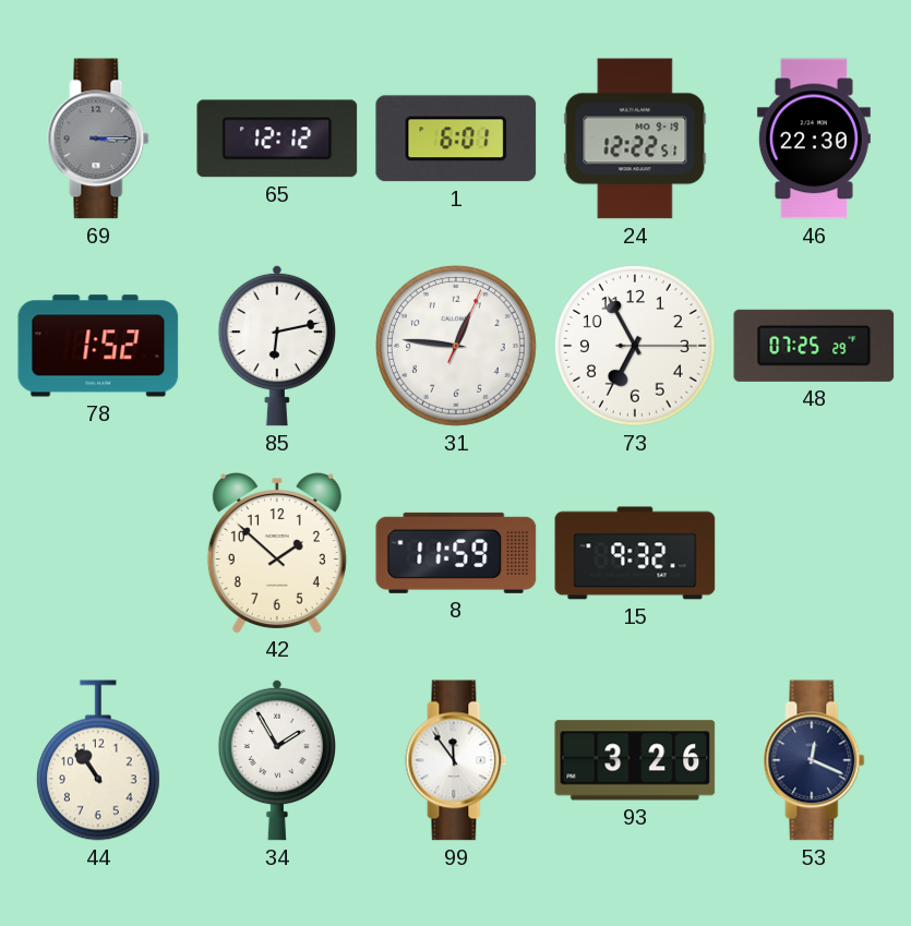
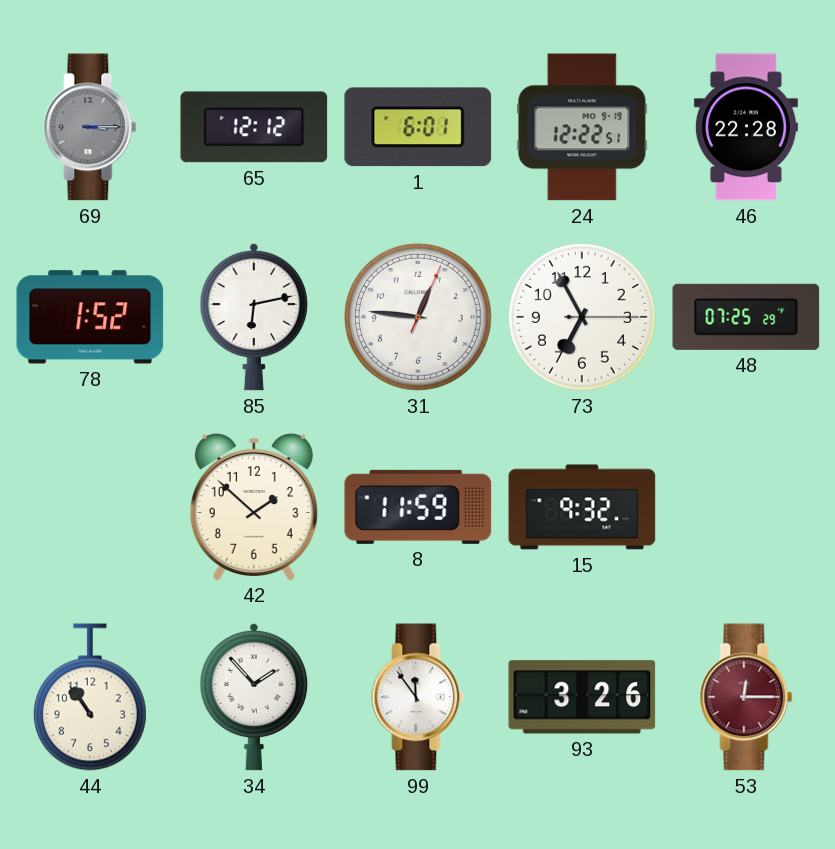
46: 22:30 -> 22:28 (746, 127)
34: 1:55 -> 1:53 (253, 697)
53: 12:19 -> 12:15 (746, 697)
53 dial: navy -> burgundy (746, 697)
